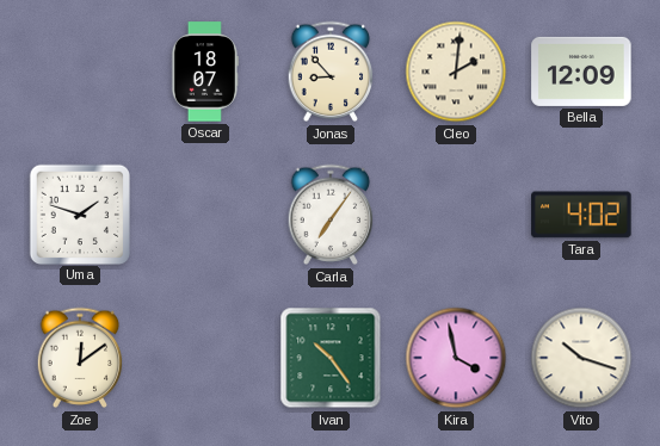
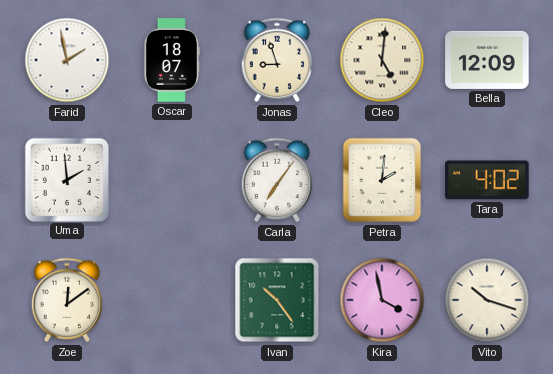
Farid: none -> 1:58 (67, 60)
Jonas: 8:53 -> 8:57 (277, 60)
Cleo: 2:01 -> 5:01 (382, 60)
Uma: 1:48 -> 1:59 (66, 179)
Petra: none -> 2:01 (382, 180)
